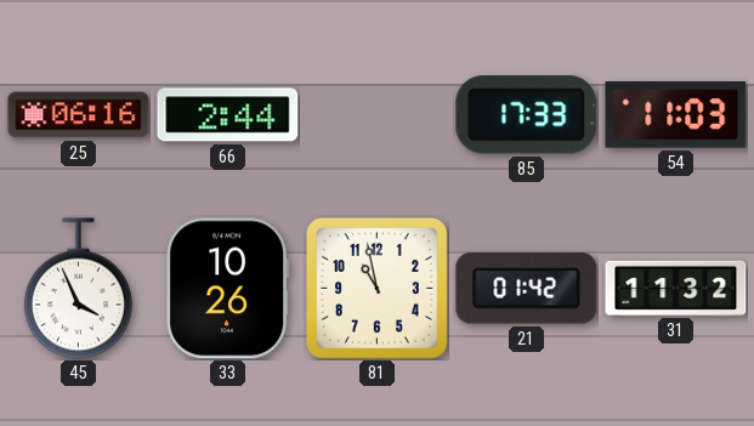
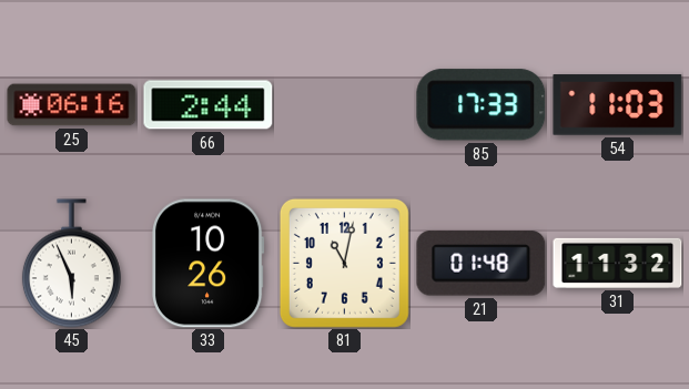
45: 3:56 -> 5:56 (71, 264)
81: 10:58 -> 11:02 (344, 263)
21: 01:42 -> 01:48 (482, 264)
